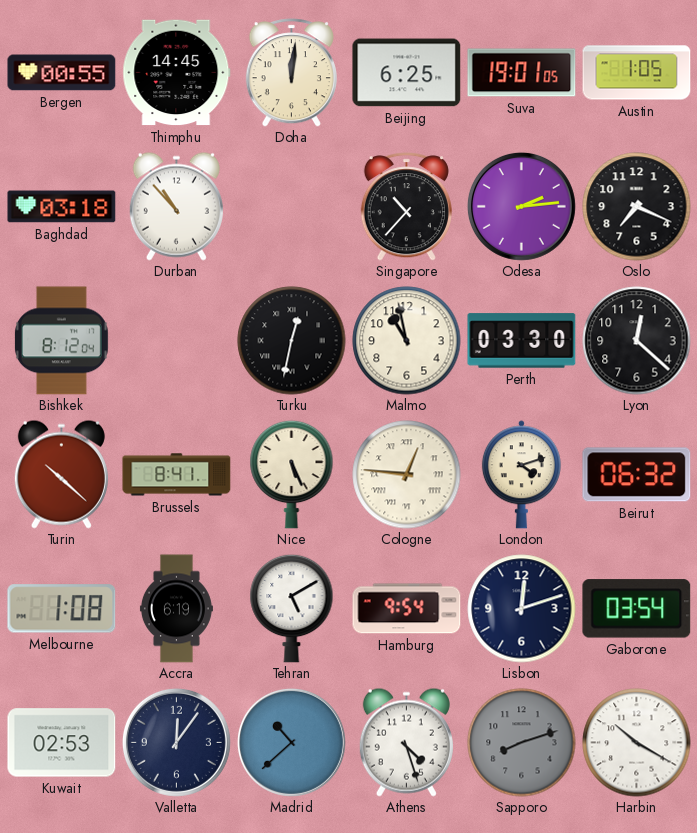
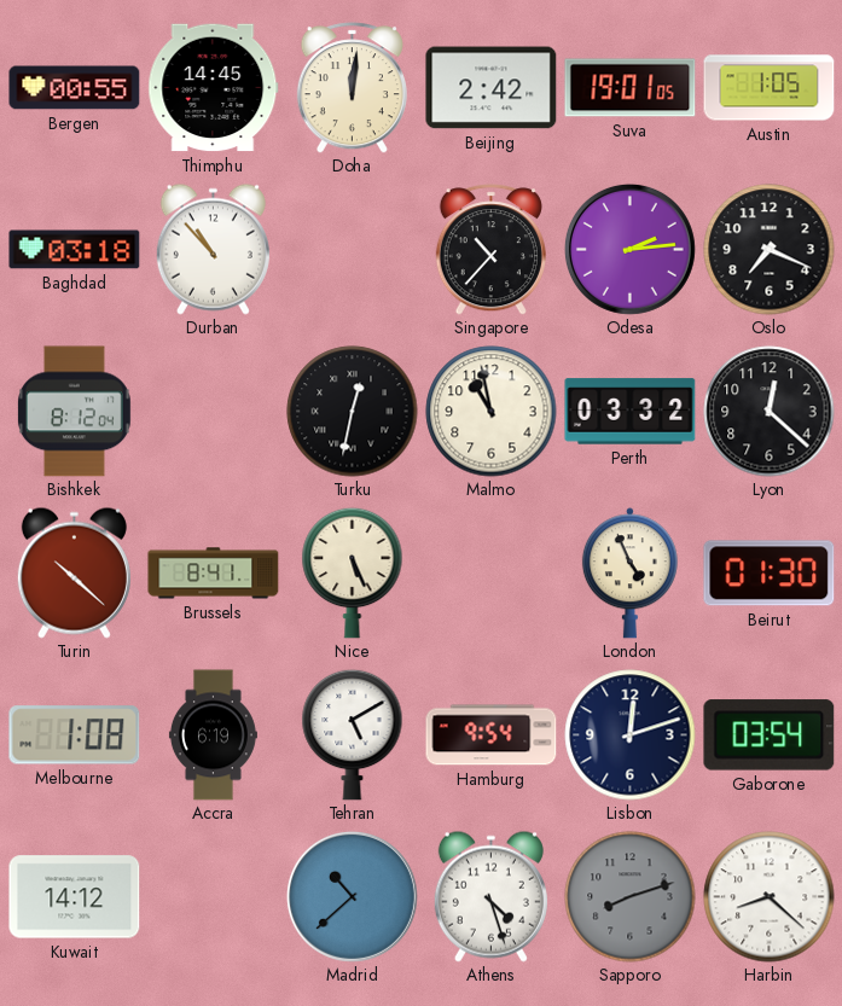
Beijing: 6:25 -> 2:42 (492, 88)
Perth: 03:30 -> 03:32 (631, 412)
Cologne: 12:46 -> none (407, 475)
London: 4:12 -> 4:56 (629, 574)
Beirut: 06:32 -> 01:30 (770, 574)
Kuwait: 02:53 -> 14:12 (75, 897)
Valletta: 12:06 -> none (176, 742)
Harbin: 10:20 -> 8:22 (770, 897)
